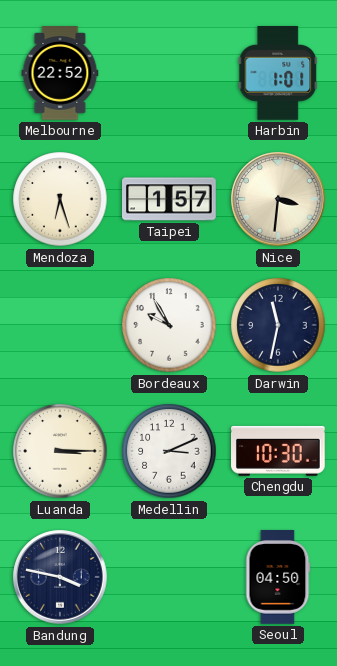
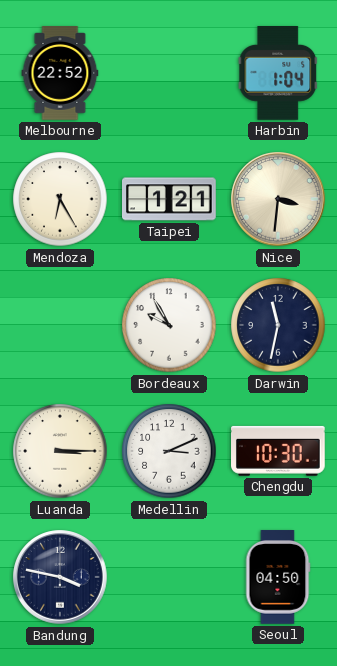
Harbin: 1:01 -> 1:04 (278, 74)
Mendoza: 6:27 -> 6:25 (60, 199)
Taipei: 1:57 -> 1:21 (170, 199)
